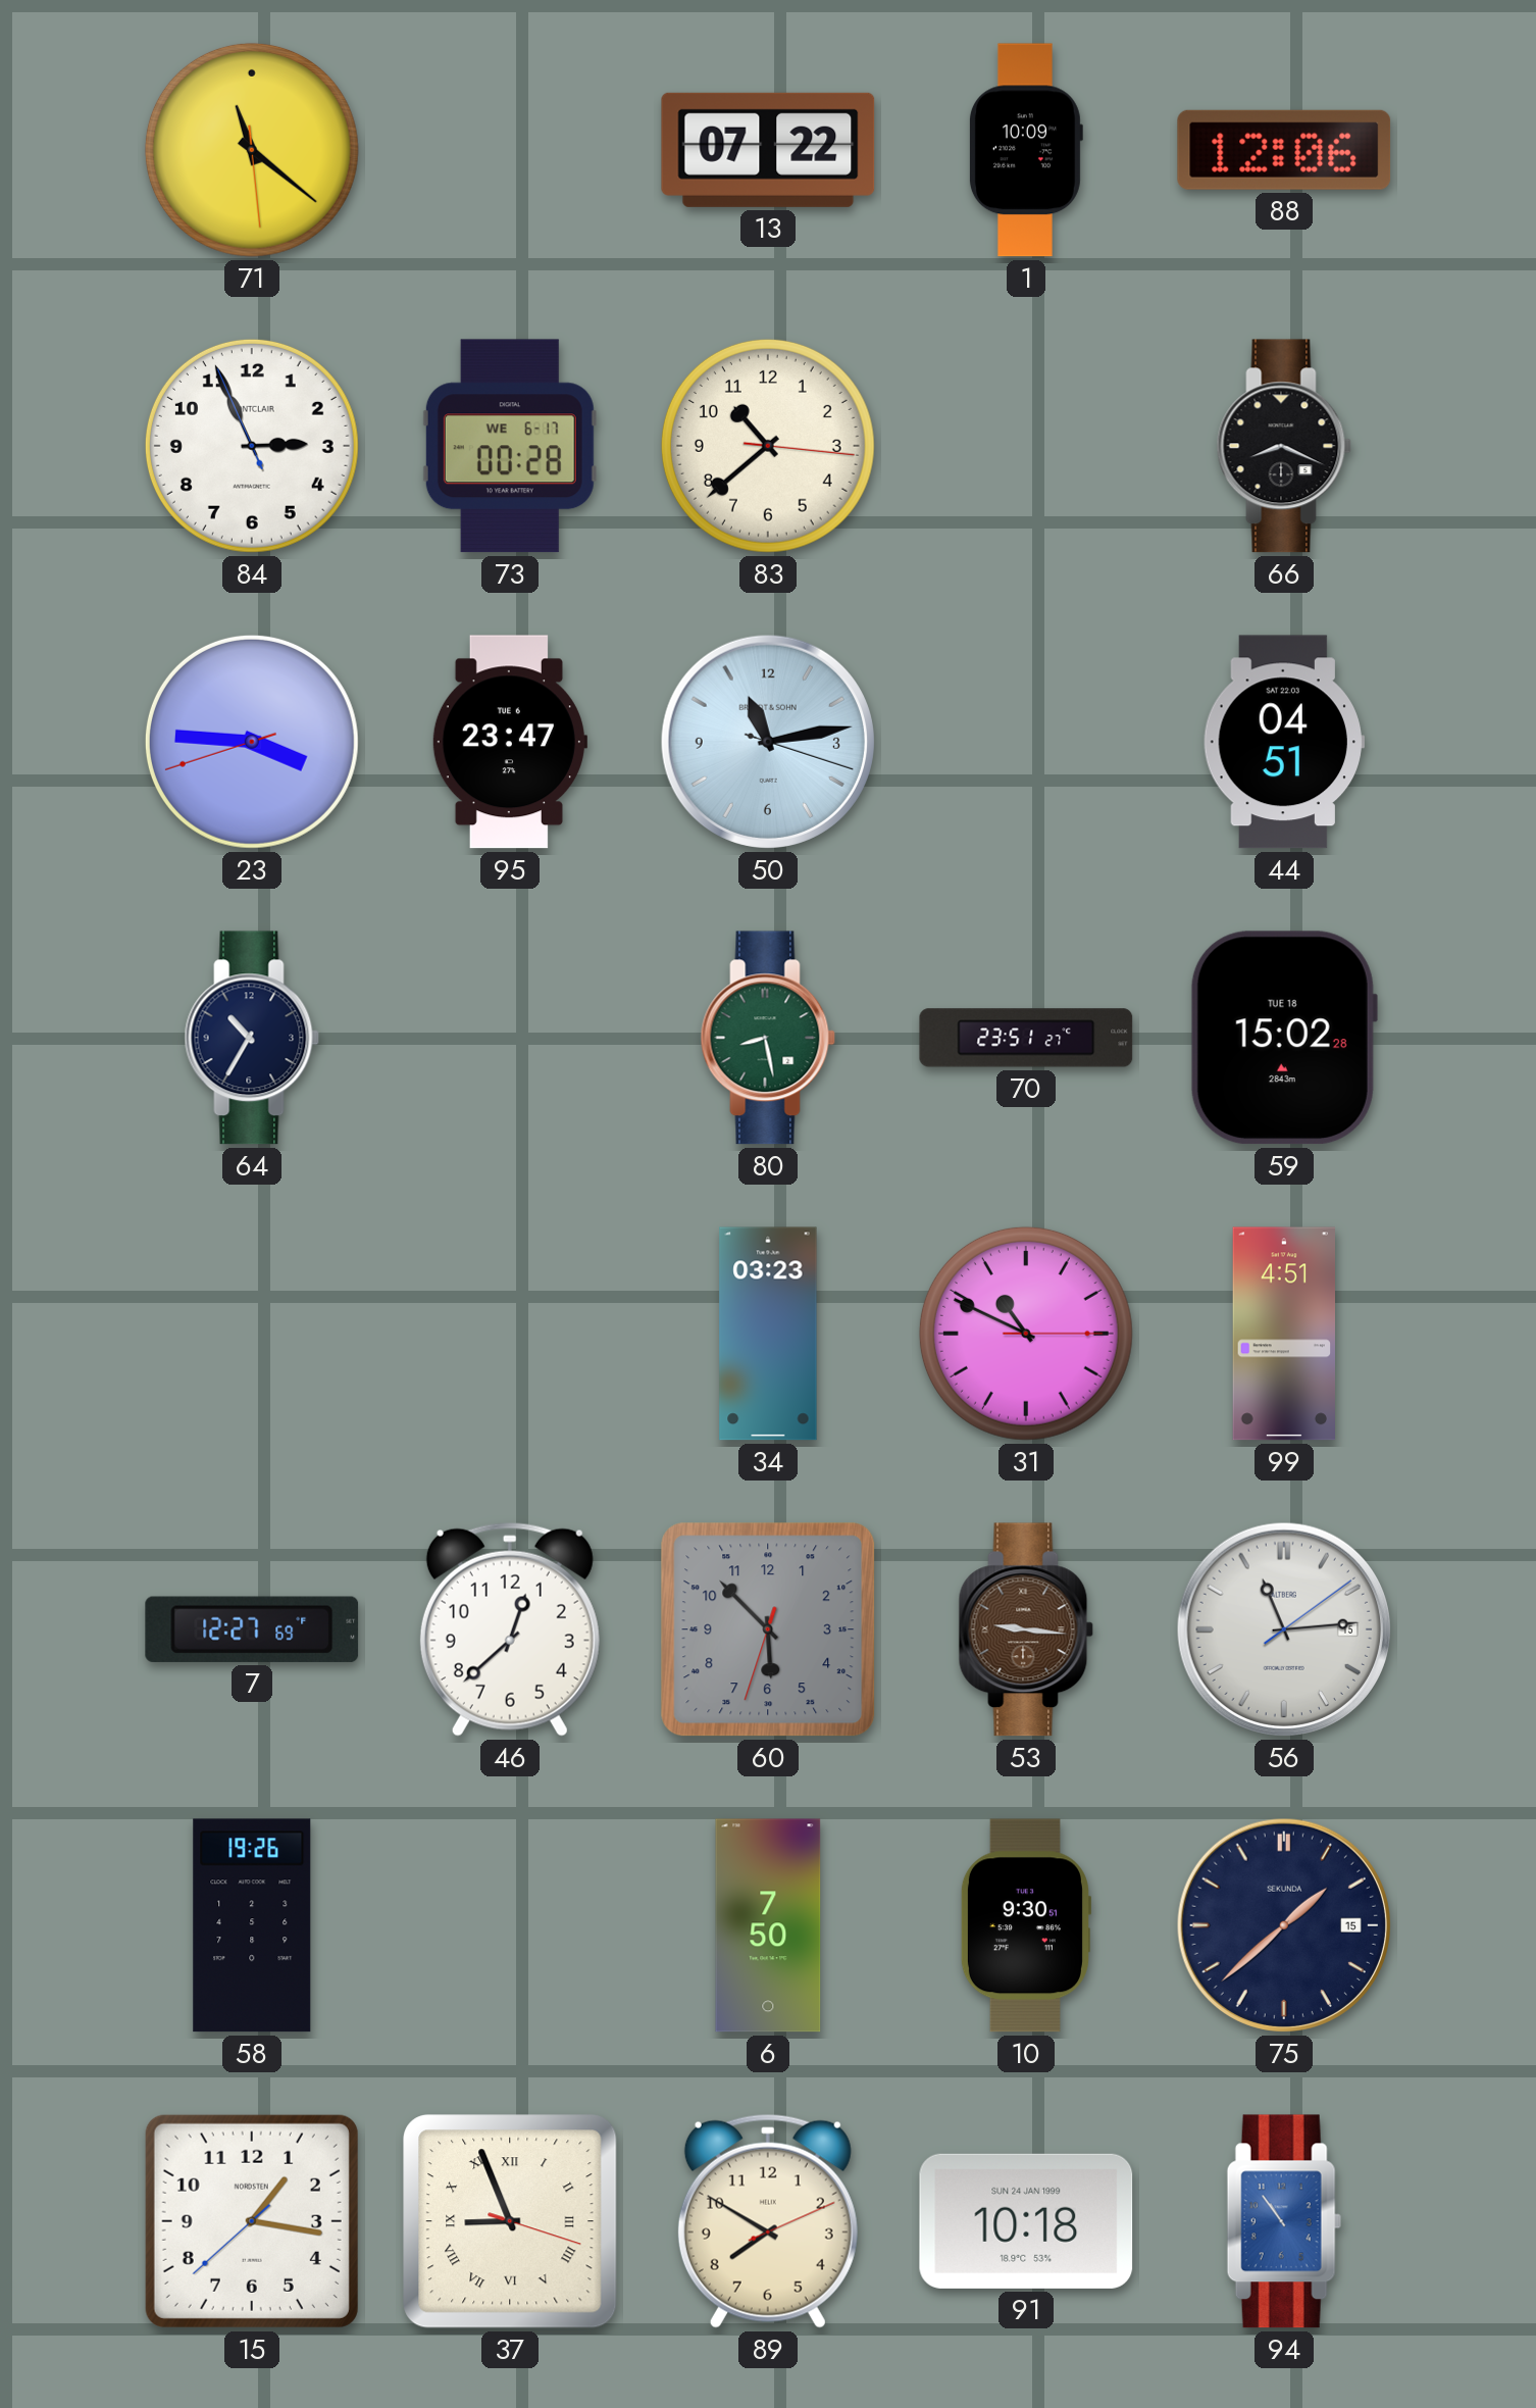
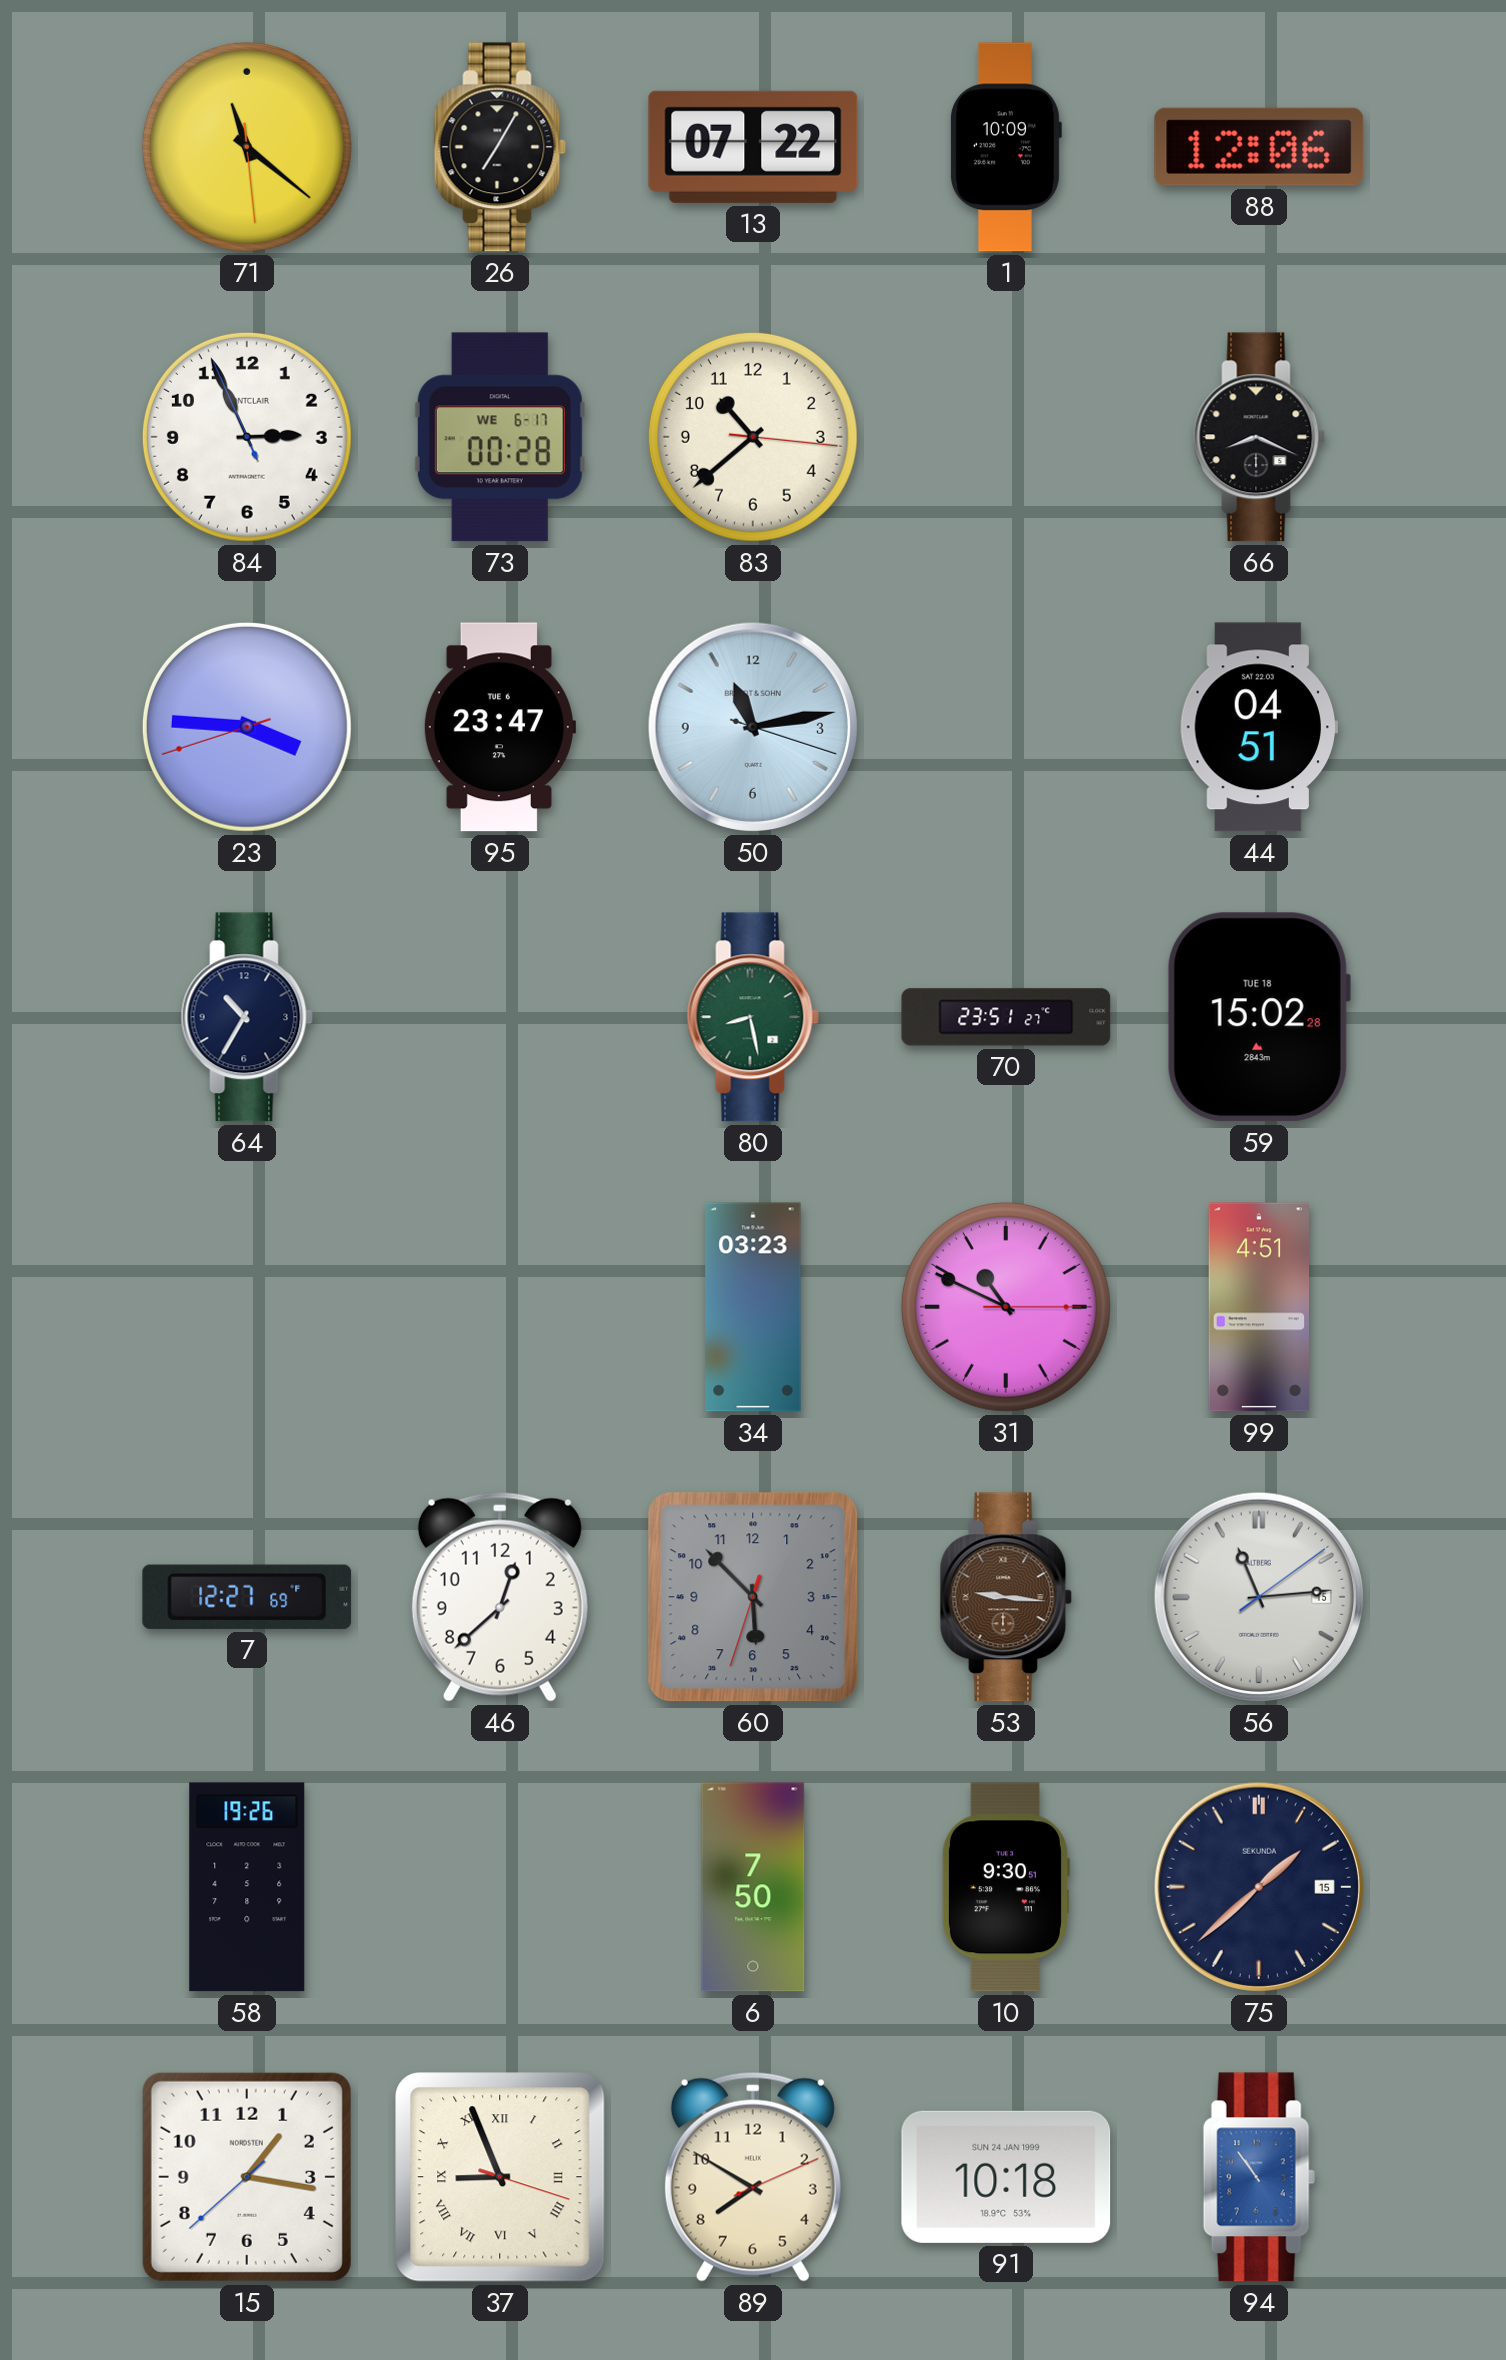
26: none -> 7:05 (500, 147)
